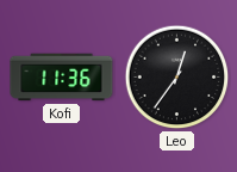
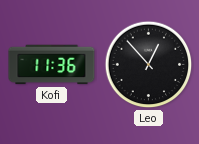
Leo: 12:36 -> 12:53 (149, 65)
